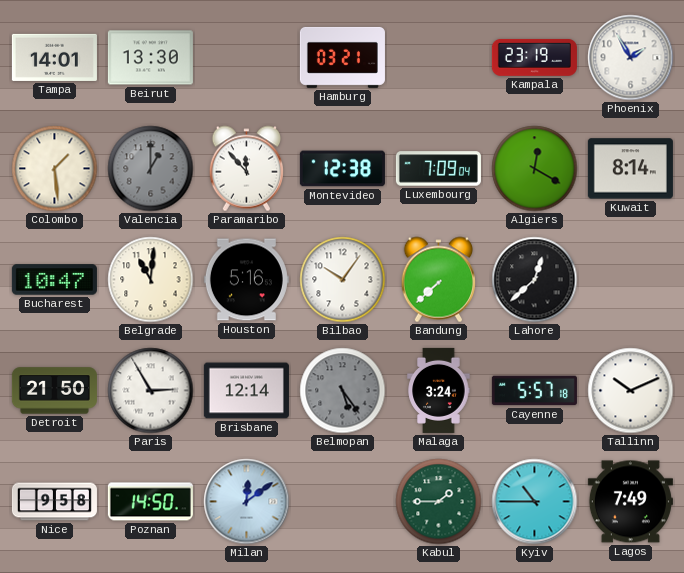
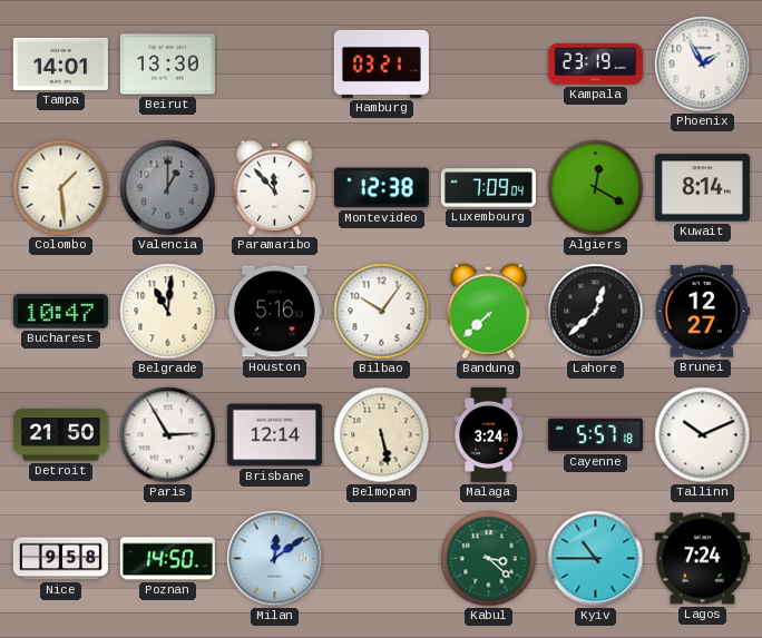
Brunei: none -> 12:27 (702, 312)
Belmopan: 5:24 -> 5:28 (382, 435)
Belmopan dial: grey -> cream (382, 435)
Kabul: 1:45 -> 3:22 (489, 559)
Lagos: 7:49 -> 7:24 (702, 559)
